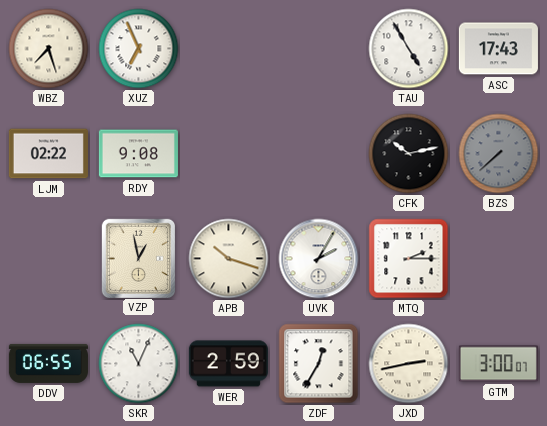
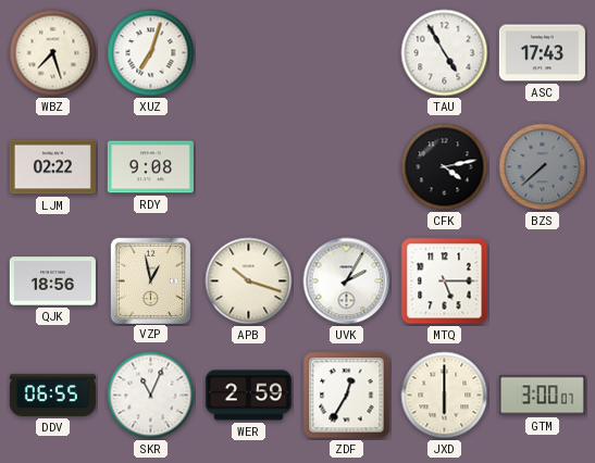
XUZ: 6:56 -> 7:03 (151, 53)
CFK: 10:13 -> 4:13 (445, 167)
QJK: none -> 18:56 (52, 281)
MTQ: 2:15 -> 5:15 (445, 281)
JXD: 2:43 -> 6:00 (445, 396)
